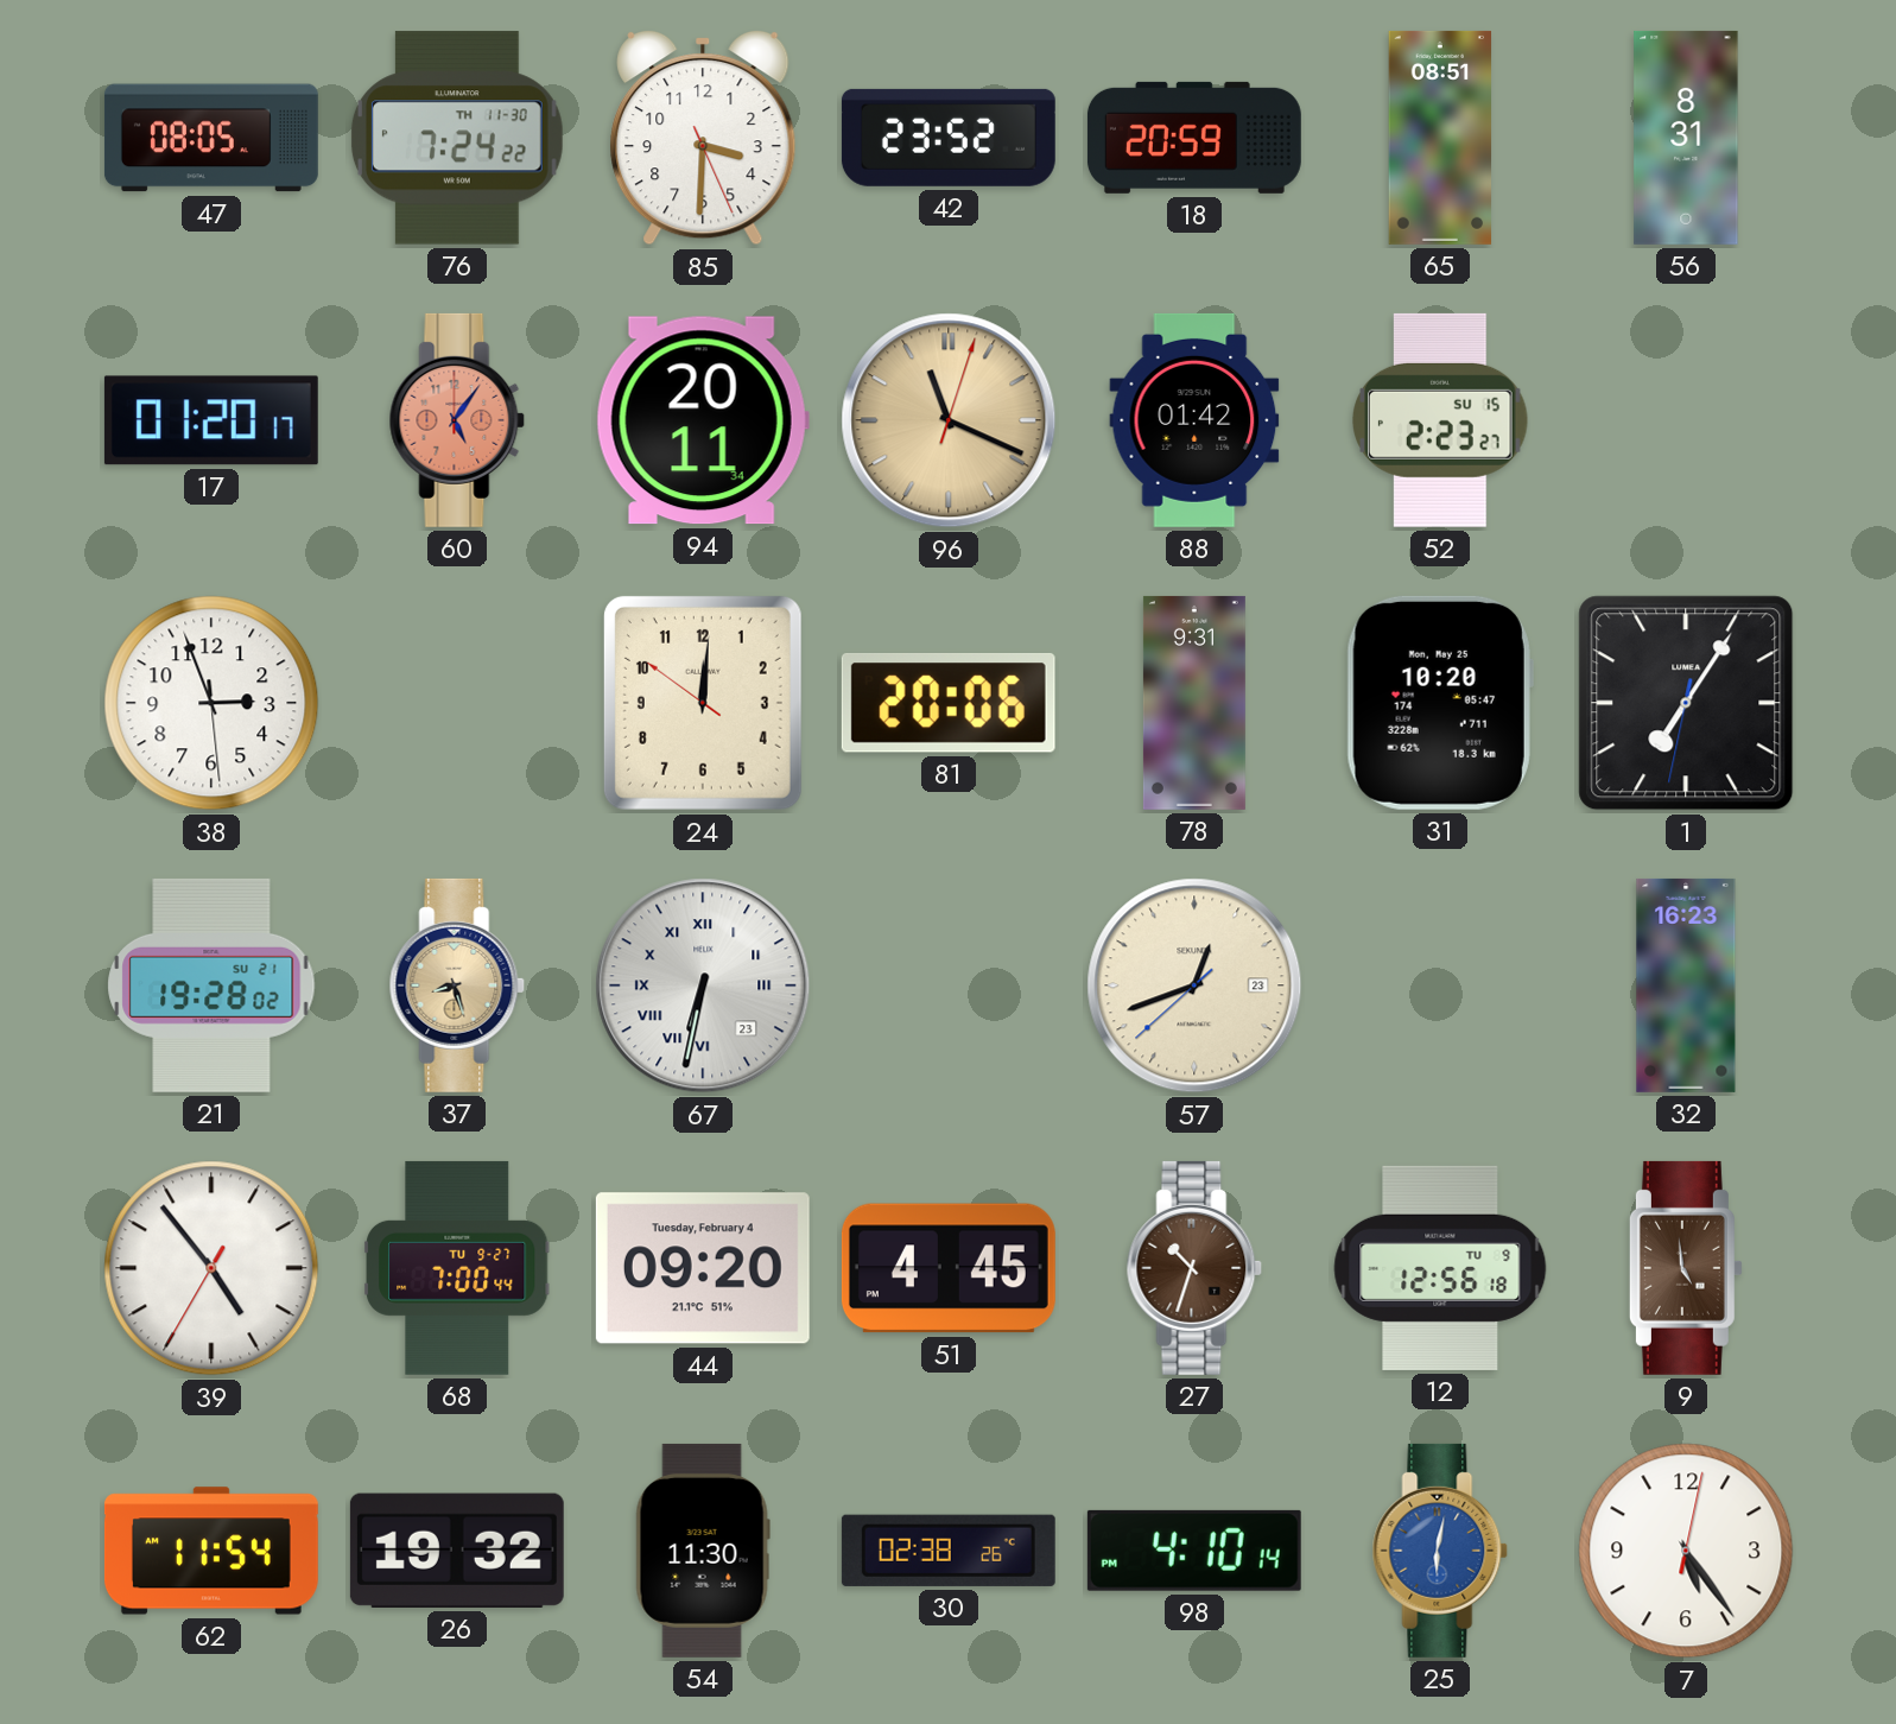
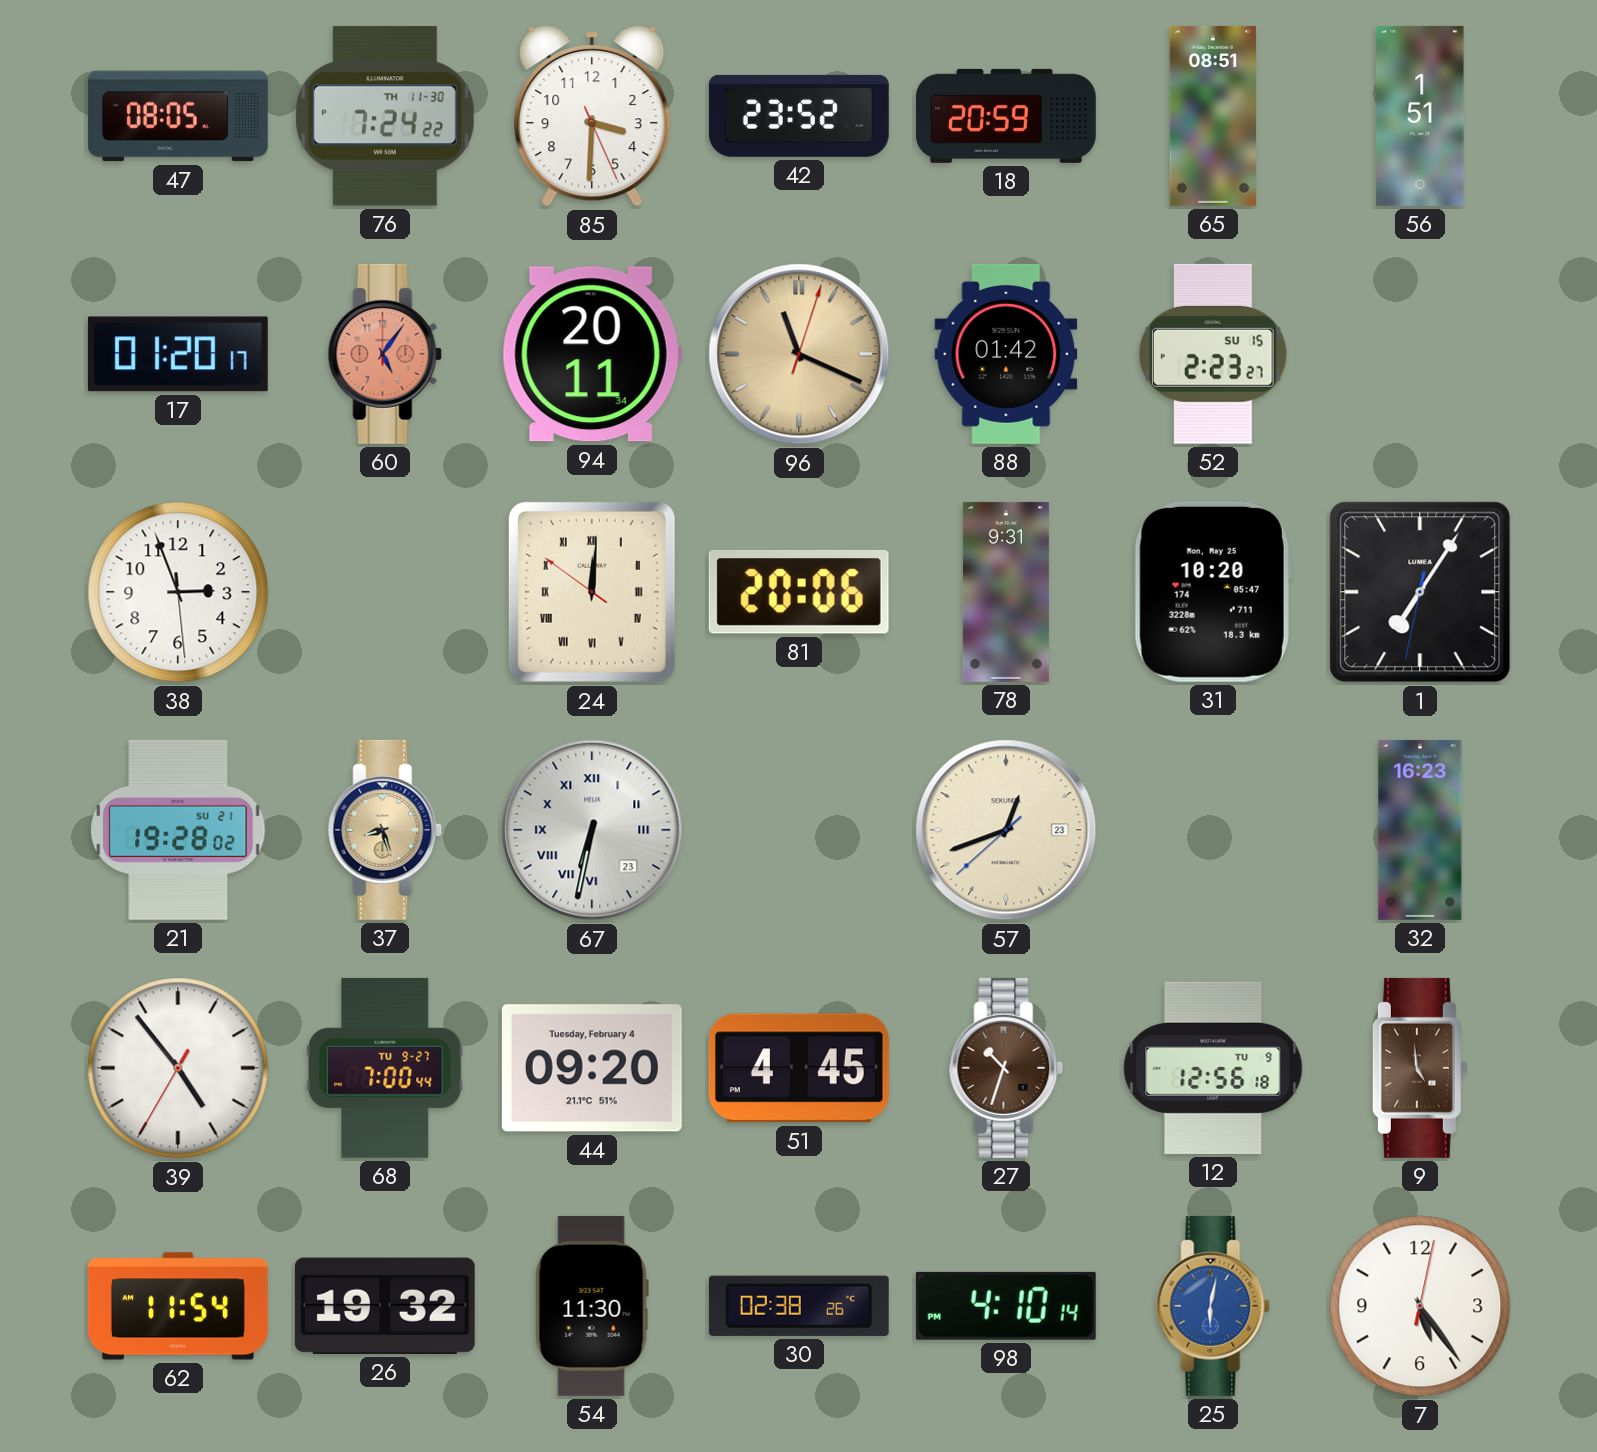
56: 8:31 -> 1:51 (1420, 116)
24 numerals: Arabic -> Roman (592, 592)
